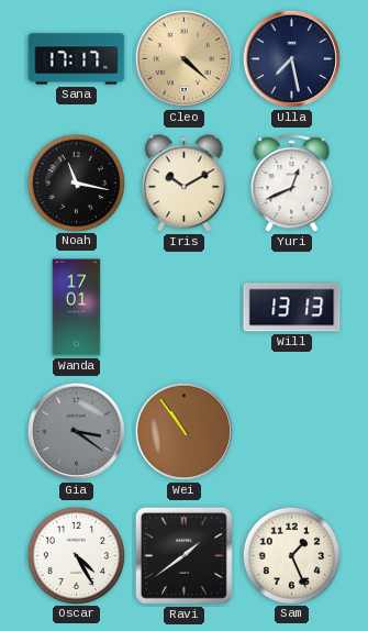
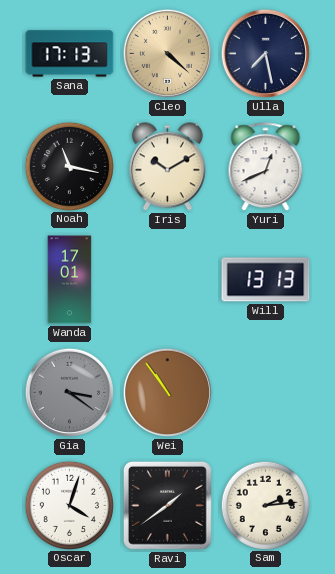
Sana: 17:17 -> 17:13 (70, 54)
Oscar: 4:25 -> 4:03 (69, 505)
Sam: 1:26 -> 2:14 (265, 505)
